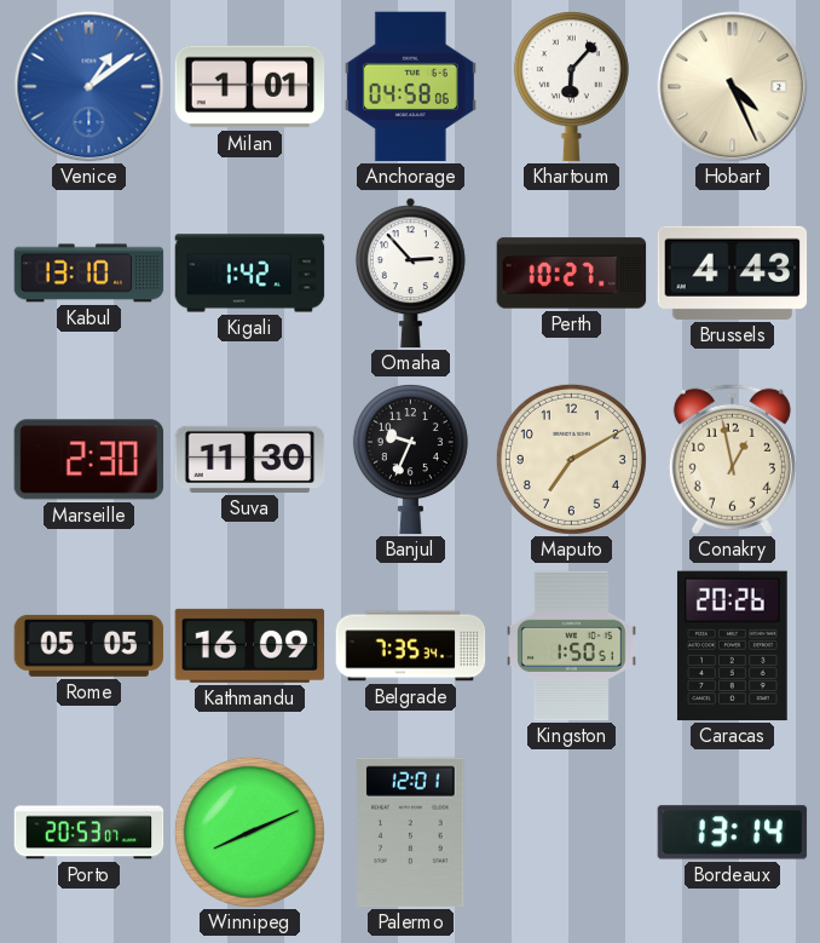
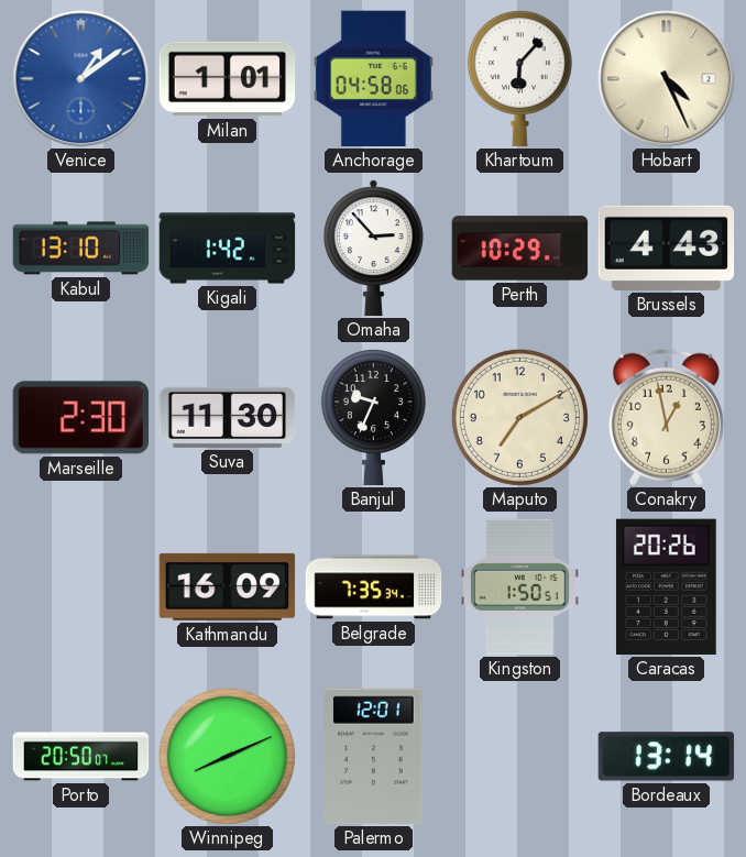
Perth: 10:27 -> 10:29 (520, 249)
Rome: 05:05 -> none (89, 645)
Porto: 20:53 -> 20:50 (81, 757)
